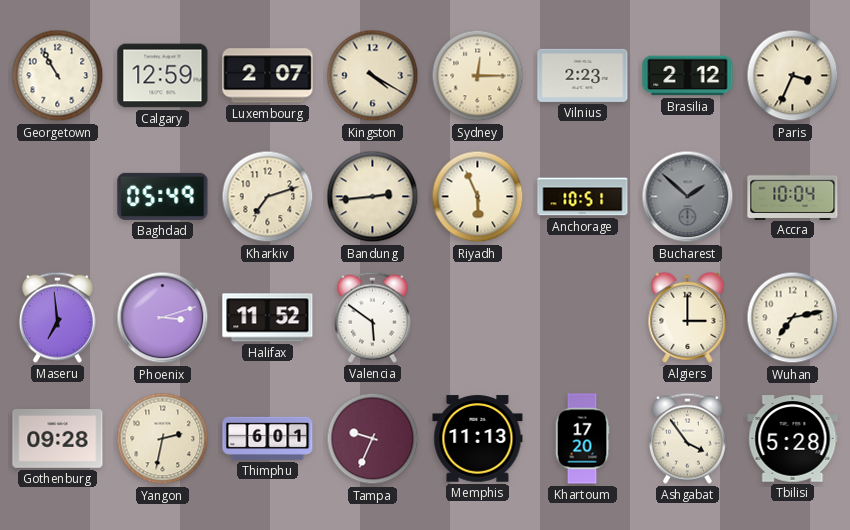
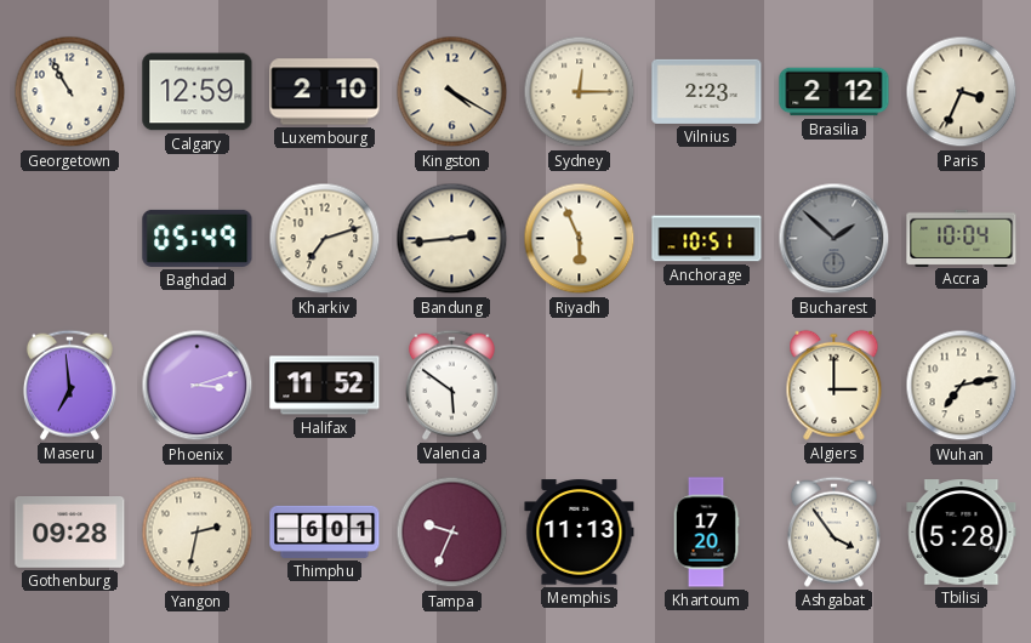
Luxembourg: 2:07 -> 2:10 (325, 92)
